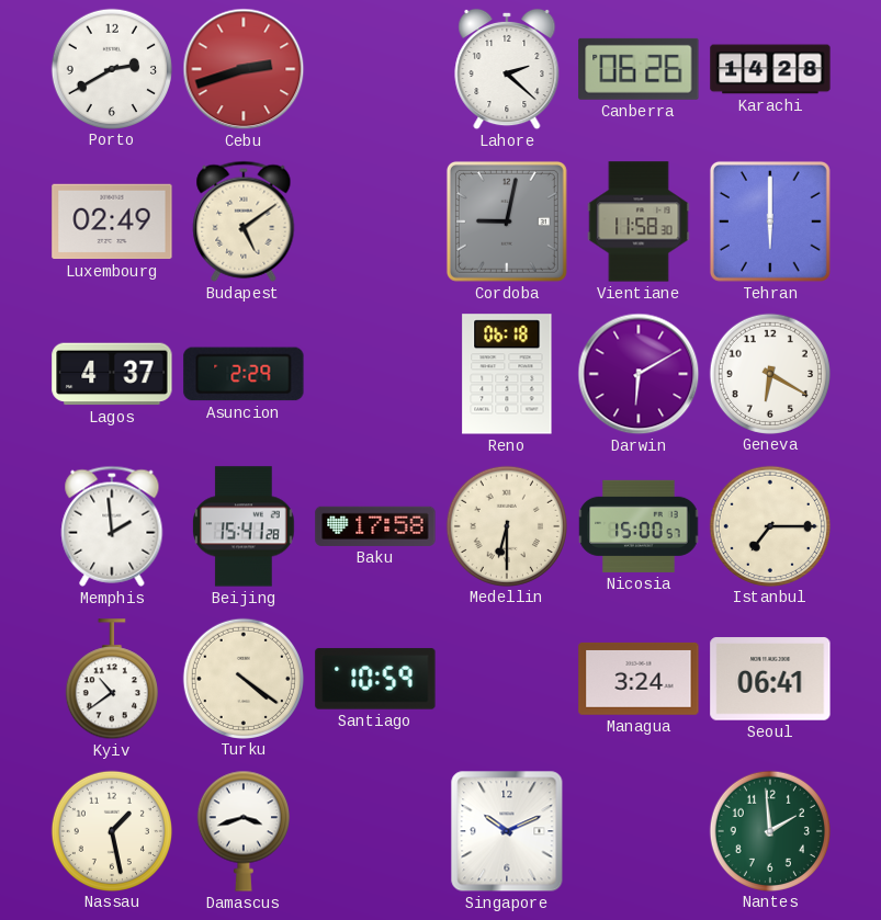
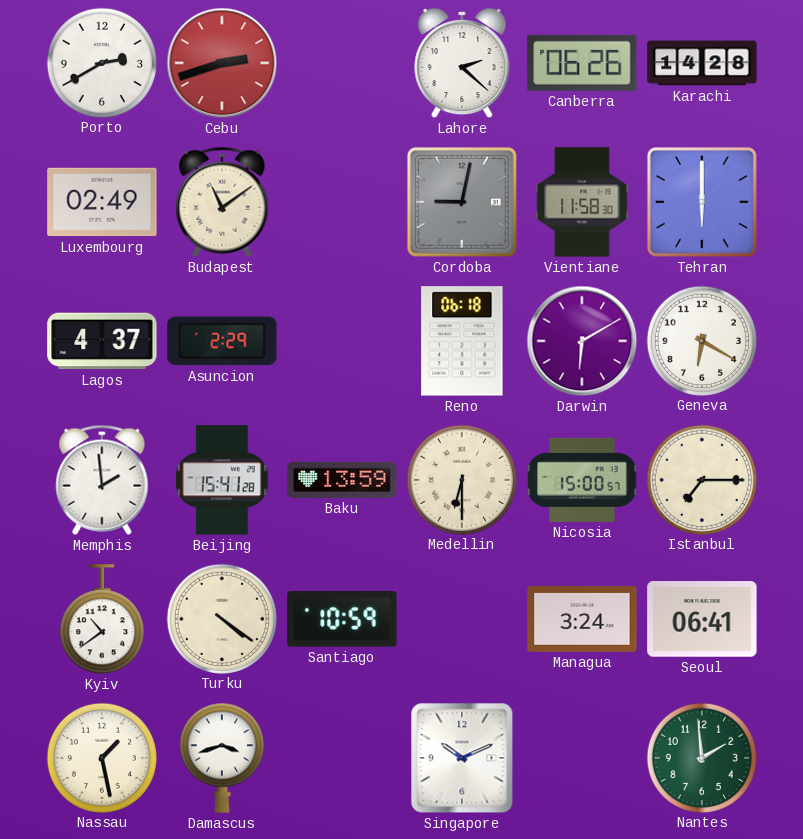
Budapest: 5:09 -> 11:09 (222, 202)
Baku: 17:58 -> 13:59 (342, 480)
